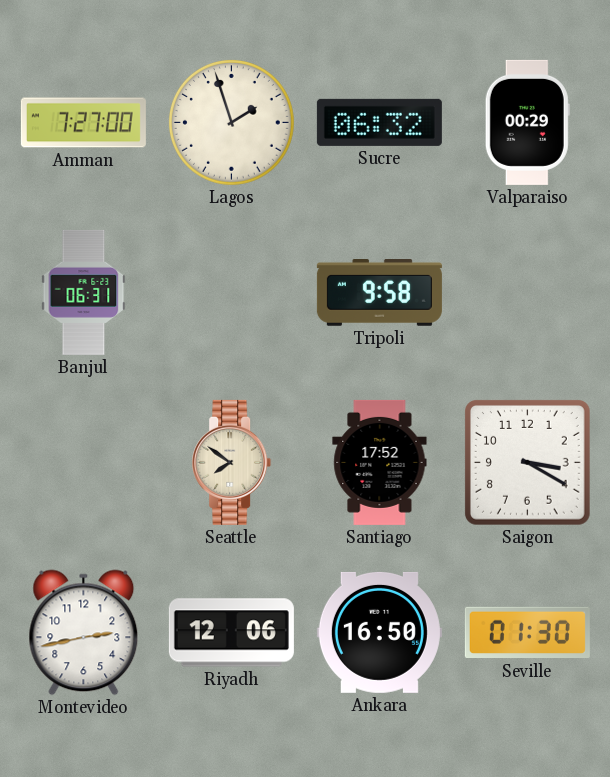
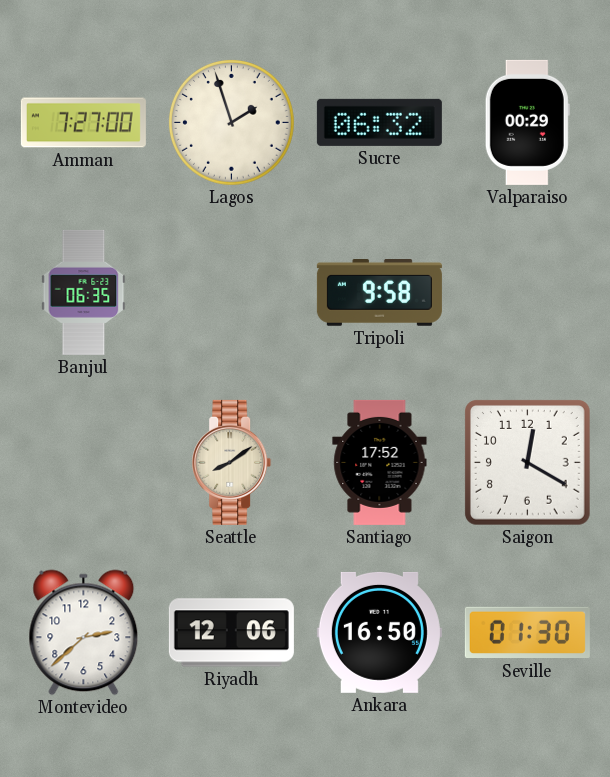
Banjul: 06:31 -> 06:35 (84, 292)
Seattle: 7:51 -> 8:09 (232, 462)
Saigon: 3:20 -> 12:20 (527, 462)
Montevideo: 2:43 -> 2:38 (84, 633)
